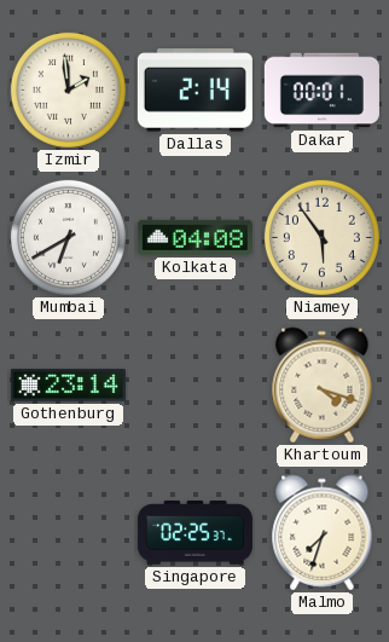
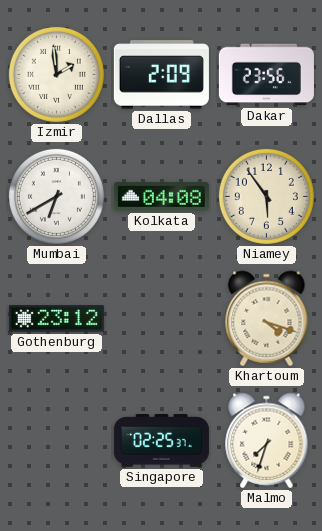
Dallas: 2:14 -> 2:09 (161, 75)
Dakar: 00:01 -> 23:56 (266, 75)
Gothenburg: 23:14 -> 23:12 (56, 319)
